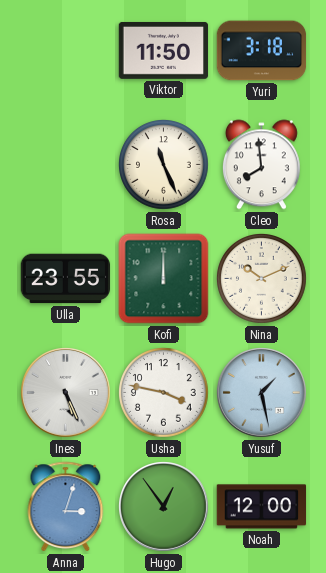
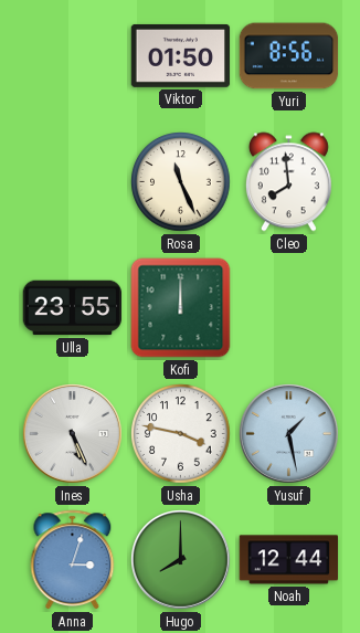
Viktor: 11:50 -> 01:50 (181, 55)
Yuri: 3:18 -> 8:56 (289, 56)
Nina: 10:11 -> none (262, 279)
Hugo: 12:54 -> 8:00 (181, 560)
Noah: 12:00 -> 12:44 (289, 560)
